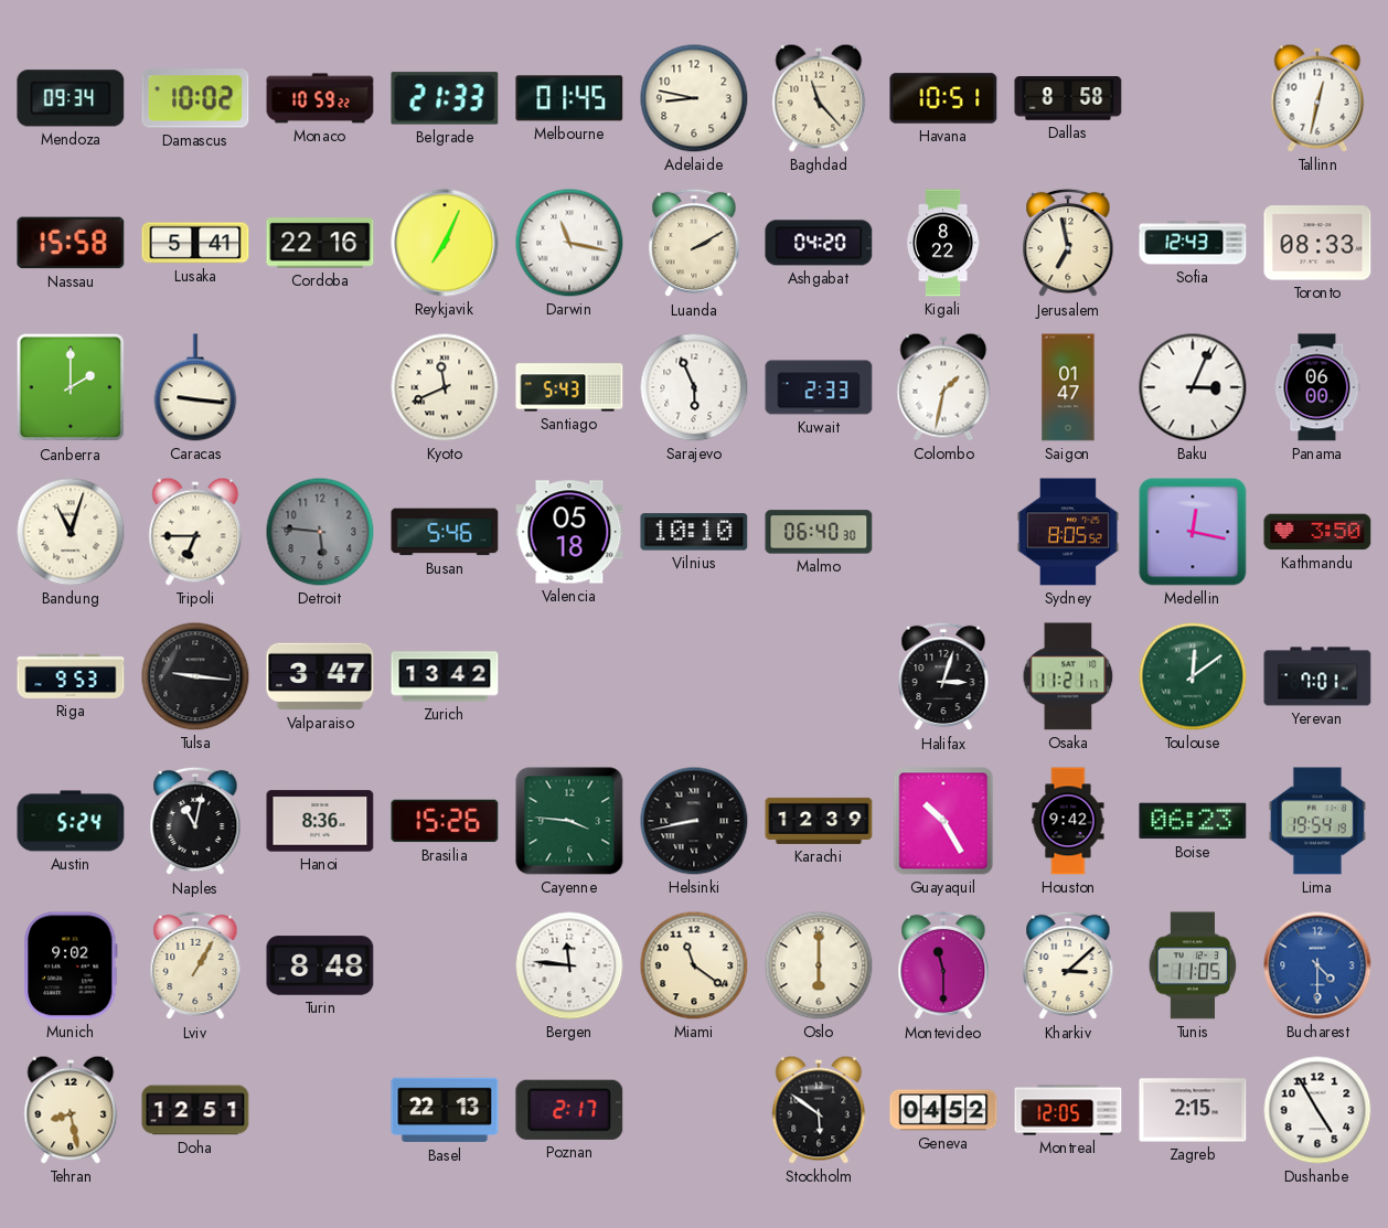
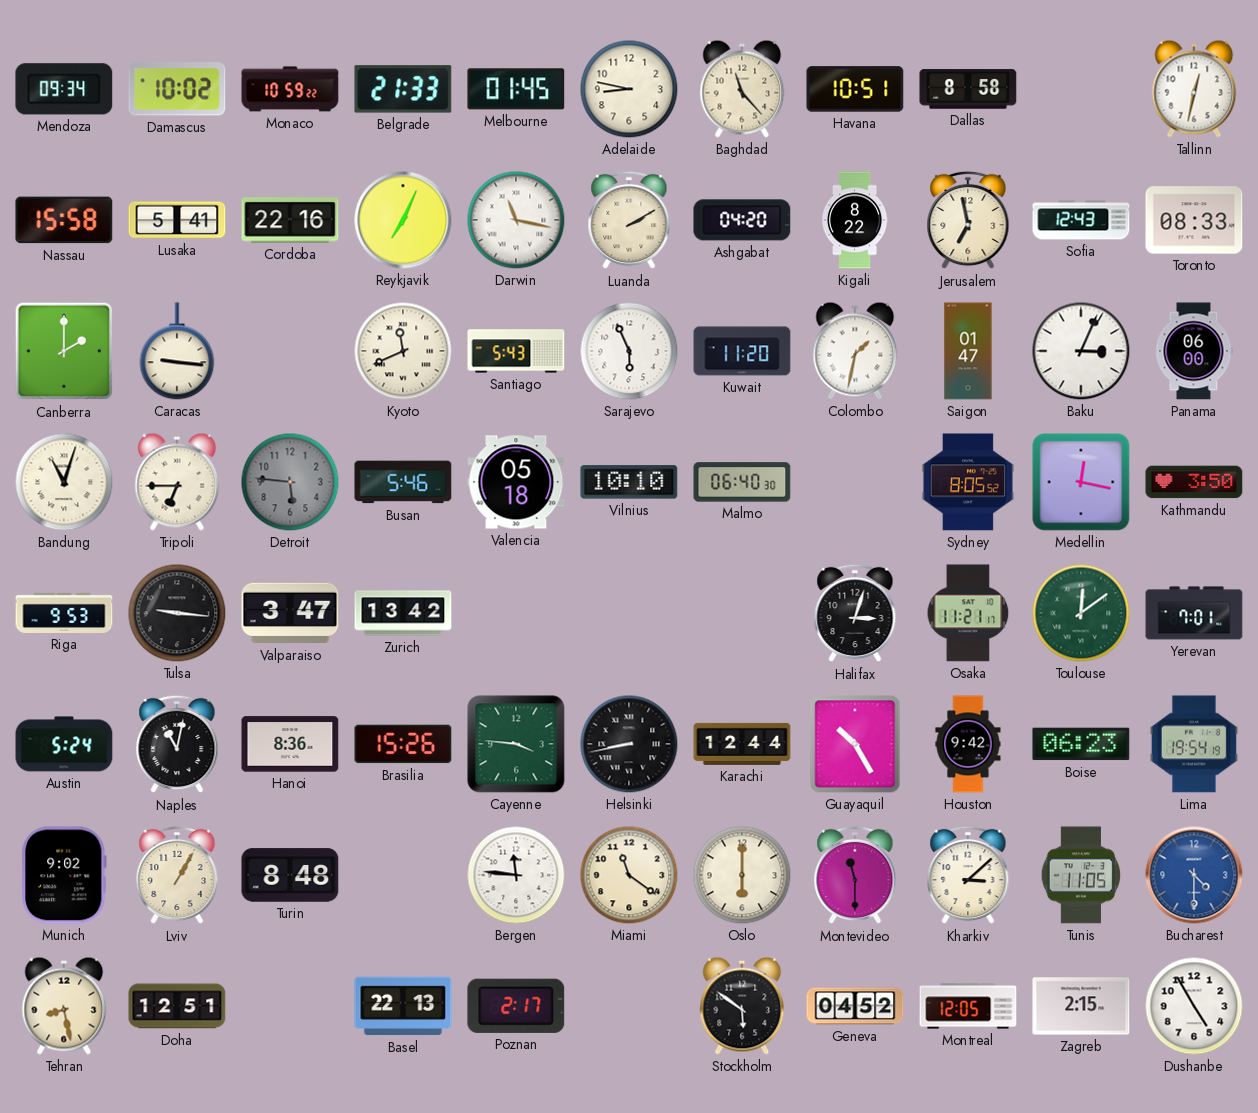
Kuwait: 2:33 -> 11:20 (742, 351)
Karachi: 12:39 -> 12:44 (742, 744)
